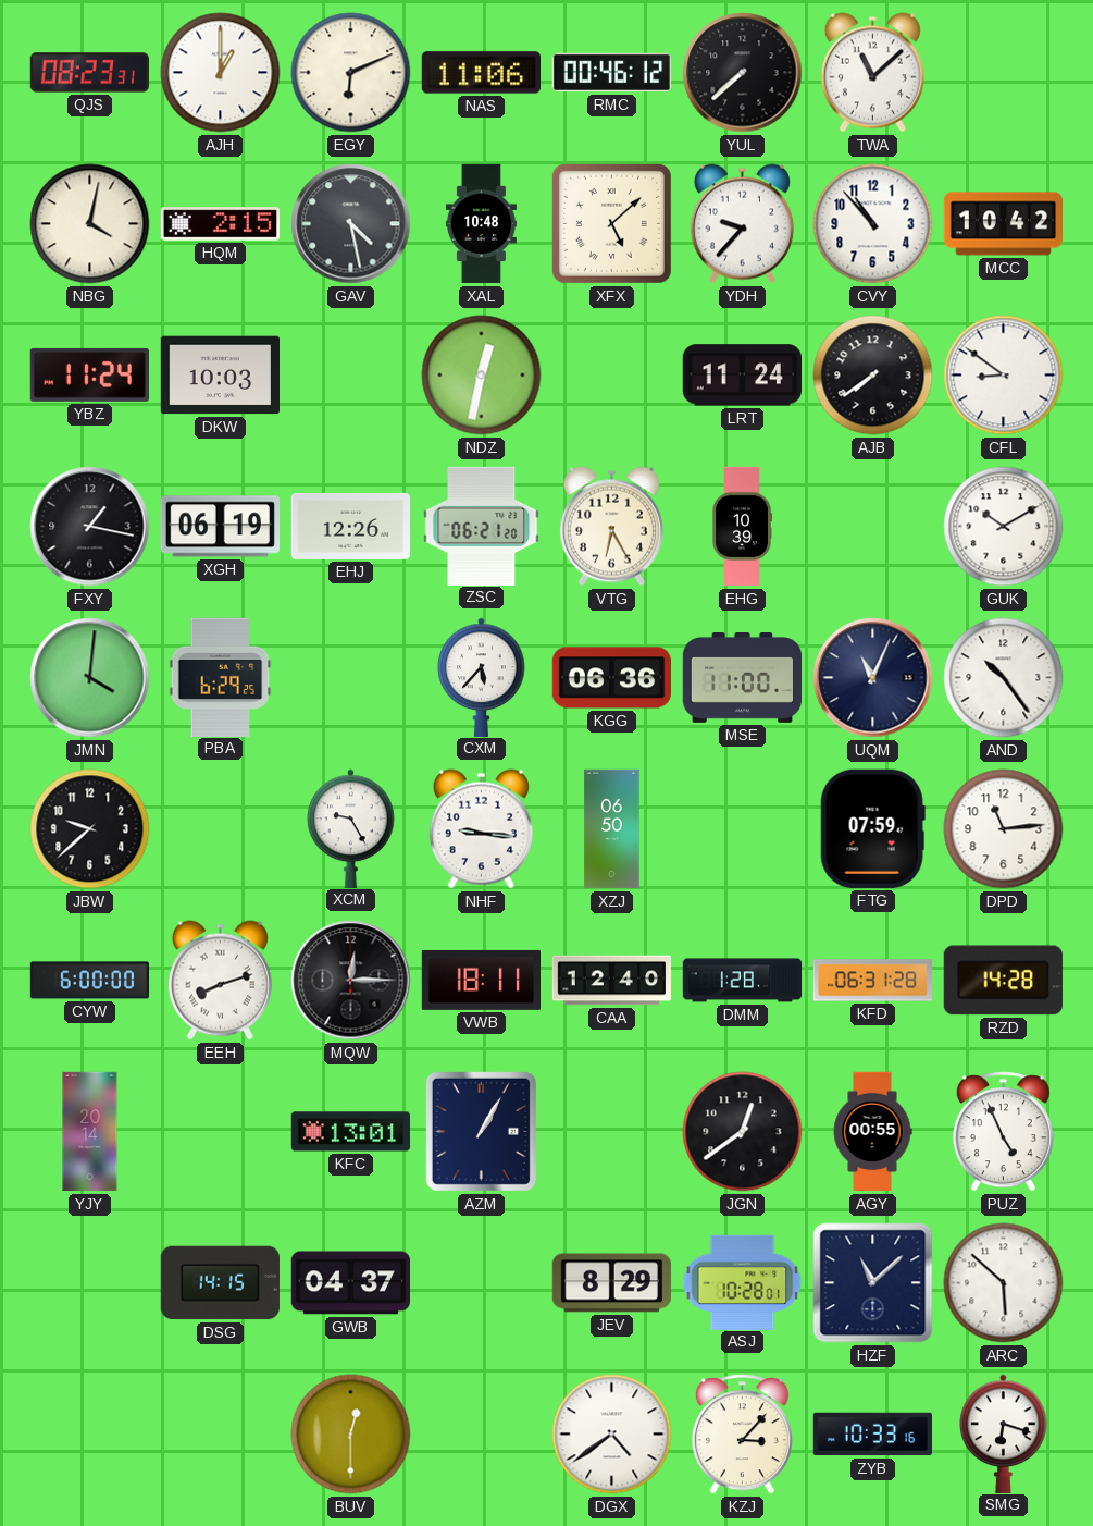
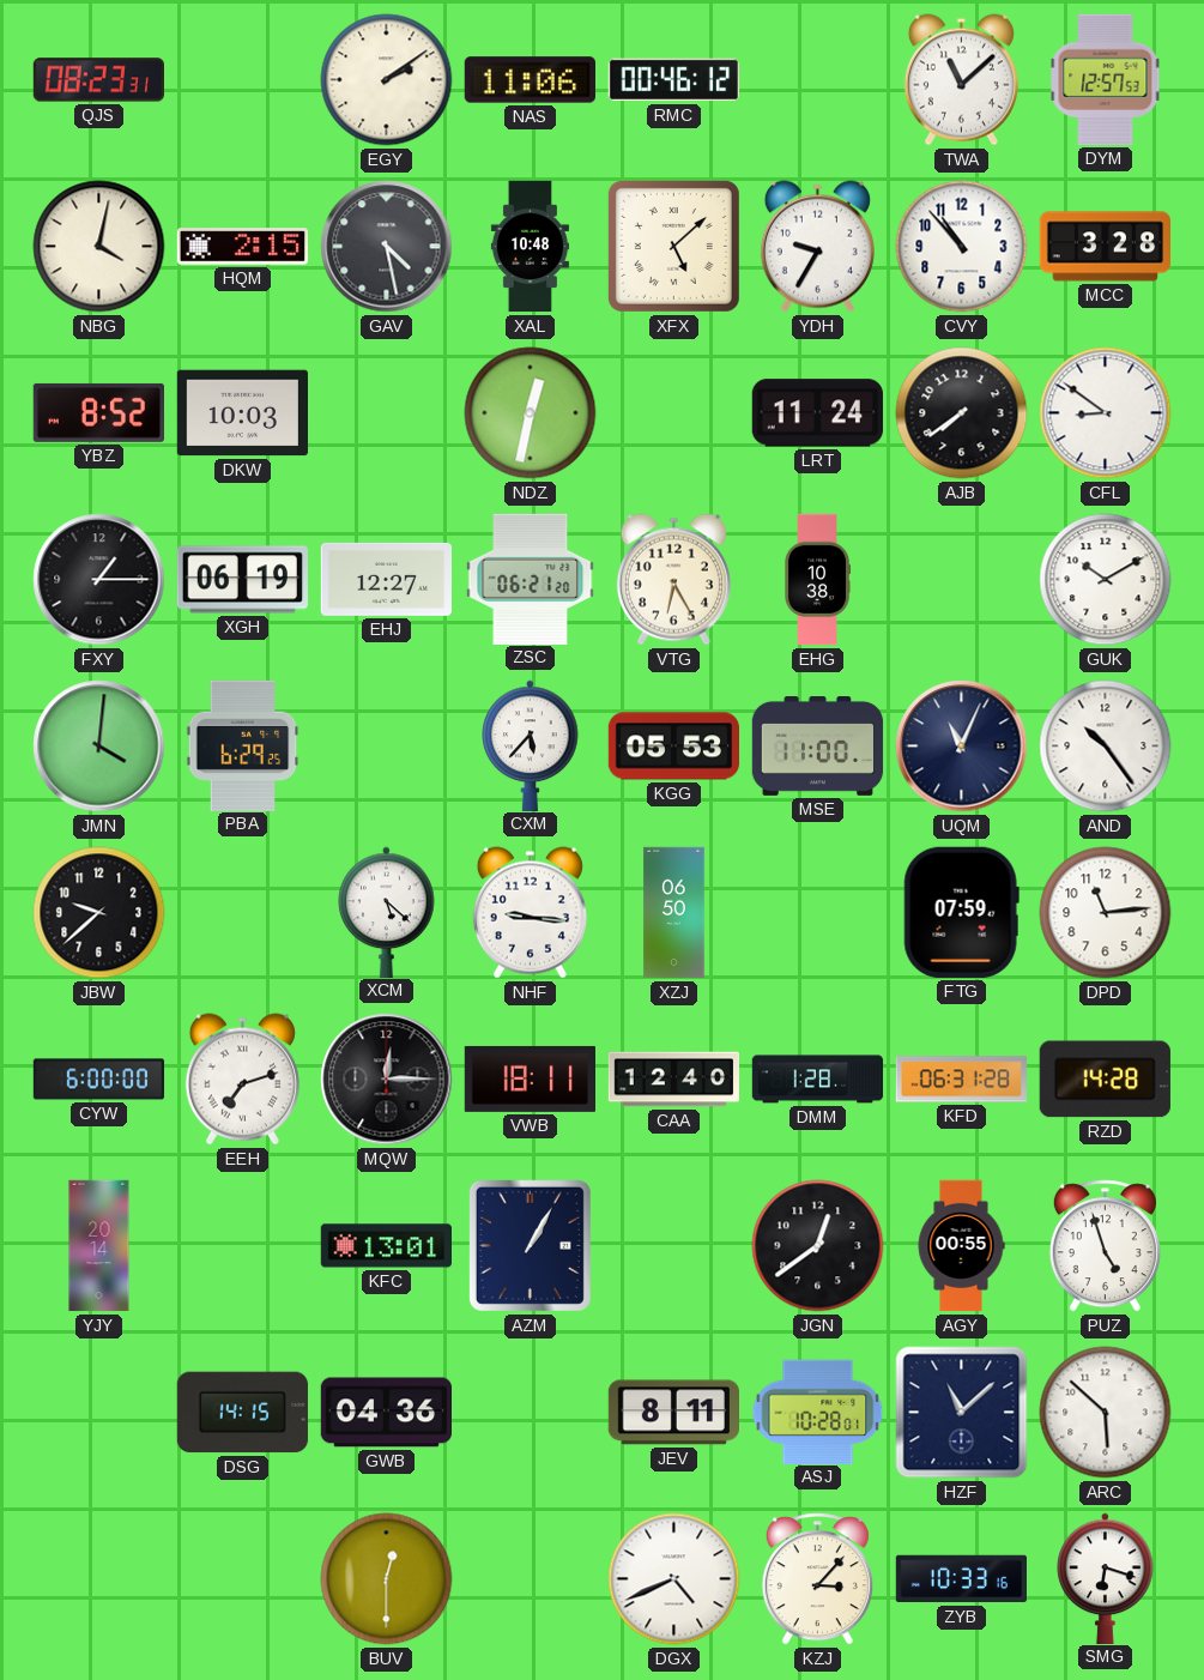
AJH: 1:00 -> none (221, 73)
EGY: 6:11 -> 2:09 (387, 80)
YUL: 7:38 -> none (743, 73)
DYM: none -> 12:57 (1106, 79)
YDH: 9:37 -> 9:35 (817, 247)
MCC: 10:42 -> 3:28 (1106, 247)
YBZ: 11:24 -> 8:52 (98, 412)
FXY: 1:17 -> 1:15 (99, 580)
EHJ: 12:26 -> 12:27 (386, 579)
EHG: 10:39 -> 10:38 (817, 580)
KGG: 06:36 -> 05:53 (673, 747)
XCM: 9:25 -> 5:22 (387, 912)
EEH: 8:12 -> 7:12 (242, 1080)
PUZ: 4:56 -> 4:57 (1105, 1246)
GWB: 04:37 -> 04:36 (386, 1413)
JEV: 8:29 -> 8:11 (673, 1413)
DGX: 4:39 -> 4:41 (674, 1579)
